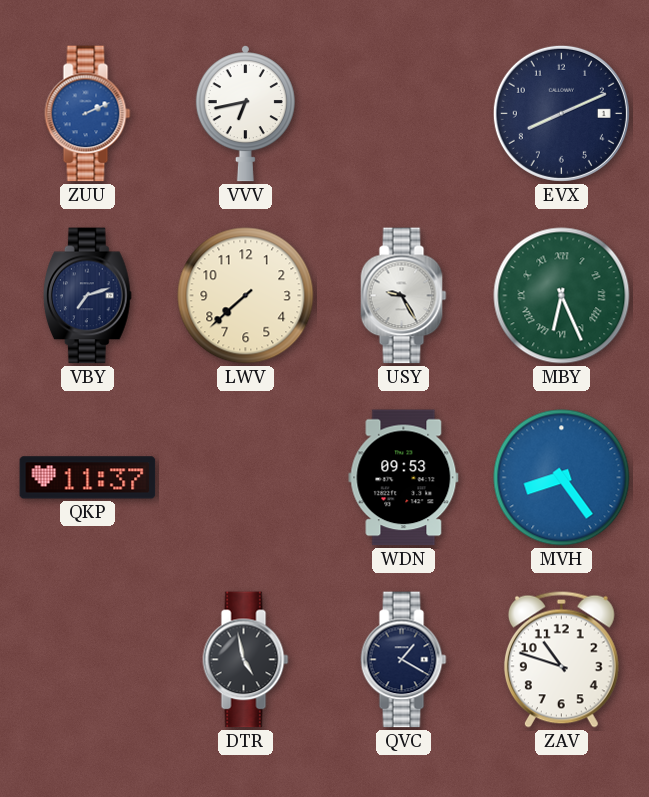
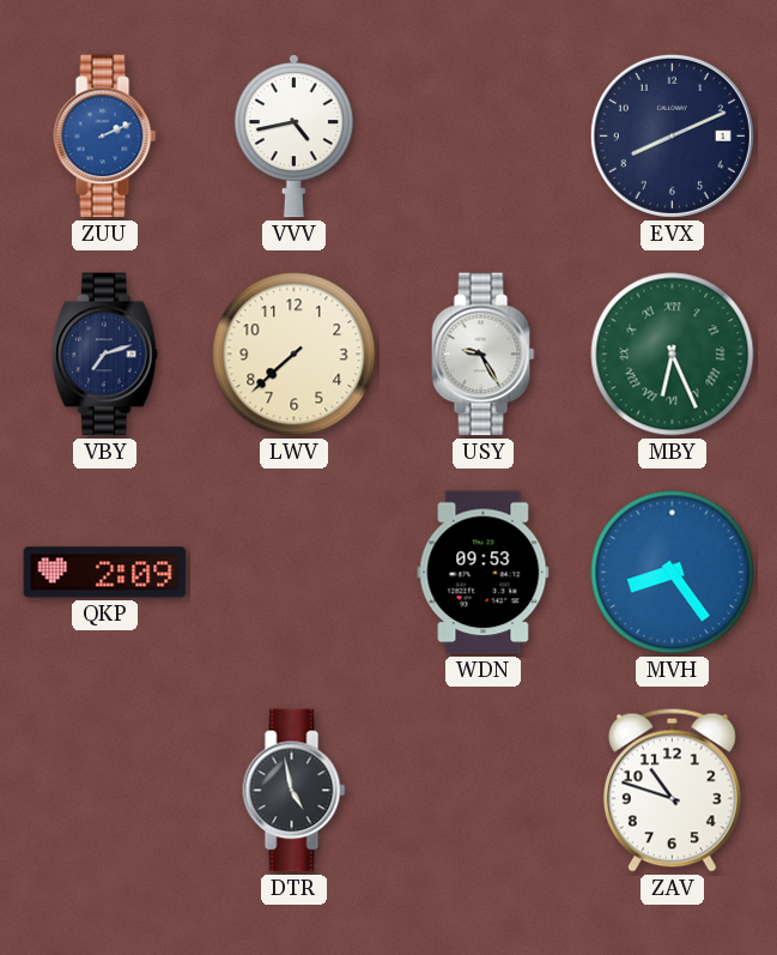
VVV: 6:43 -> 4:43 (293, 135)
QKP: 11:37 -> 2:09 (105, 573)
QVC: 1:20 -> none (404, 660)
